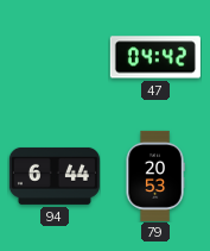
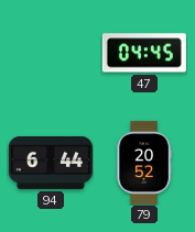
47: 04:42 -> 04:45 (144, 53)
79: 20:53 -> 20:52 (144, 163)
